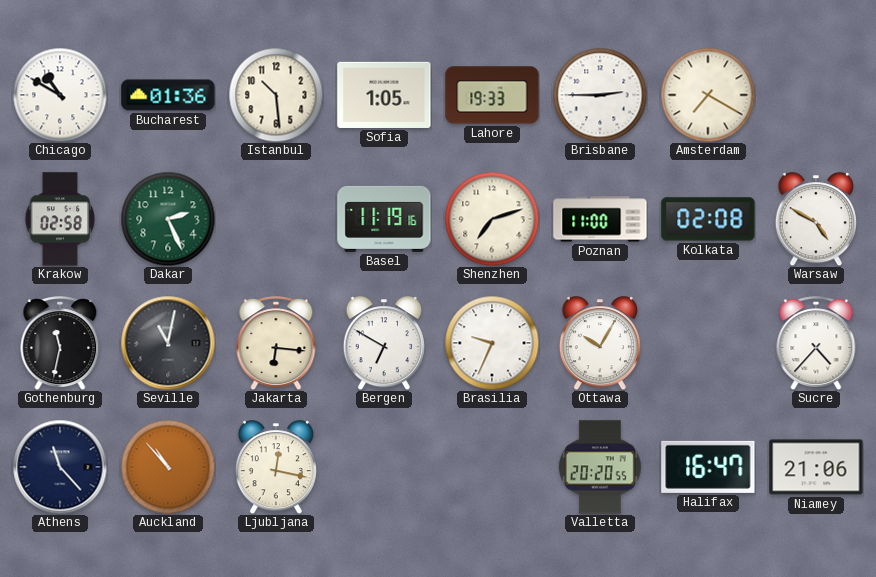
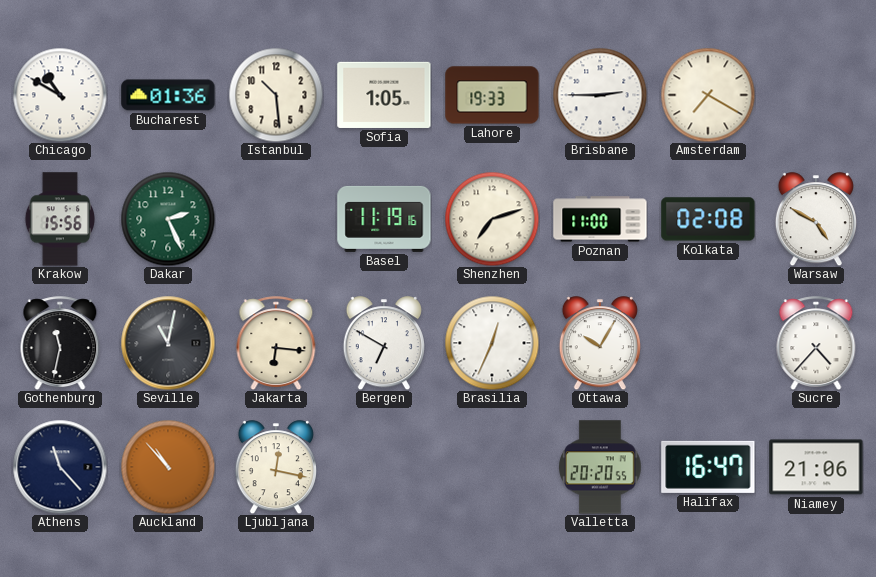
Krakow: 02:58 -> 15:56 (59, 219)
Brasilia: 9:34 -> 12:34 (492, 343)
